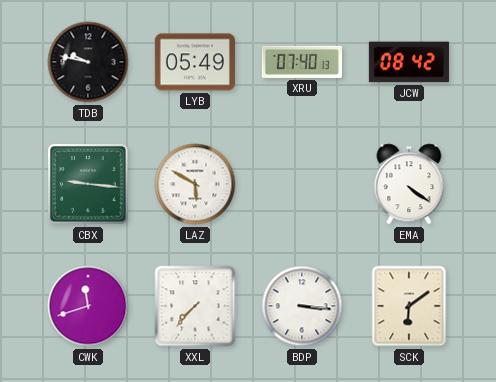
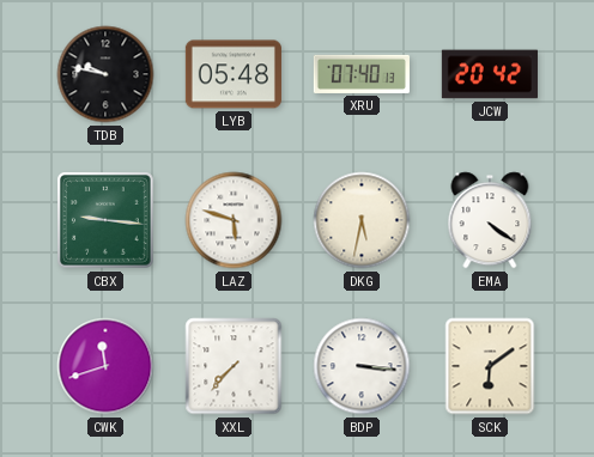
LYB: 05:49 -> 05:48 (234, 74)
JCW: 08:42 -> 20:42 (490, 74)
LAZ: 5:50 -> 5:48 (234, 220)
DKG: none -> 5:32 (362, 220)
